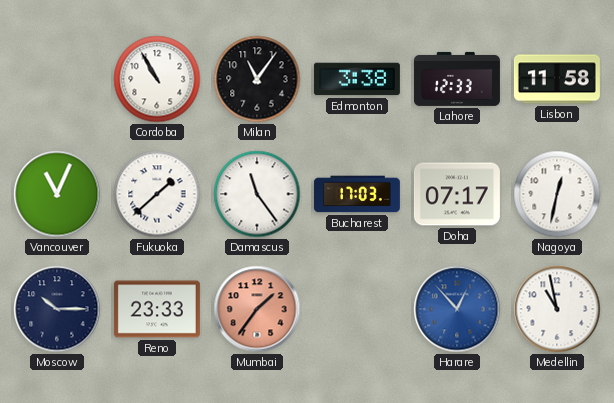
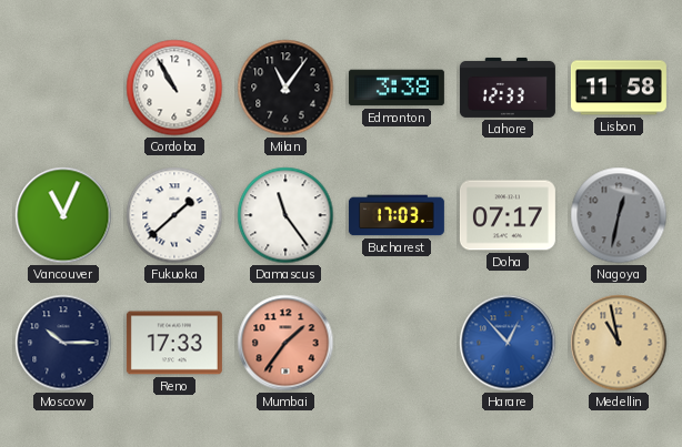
Nagoya dial: white -> grey (619, 215)
Reno: 23:33 -> 17:33 (174, 343)
Medellin dial: white -> champagne (619, 343)
